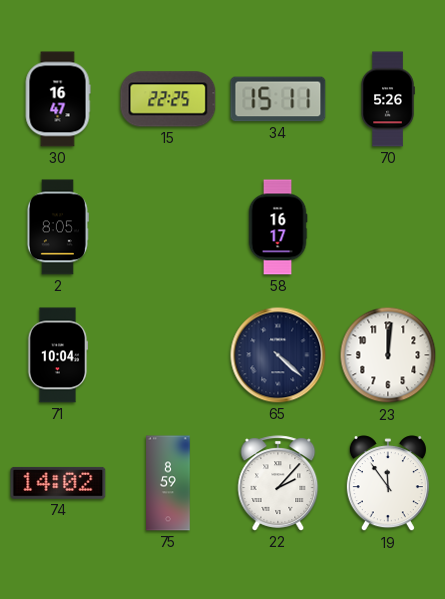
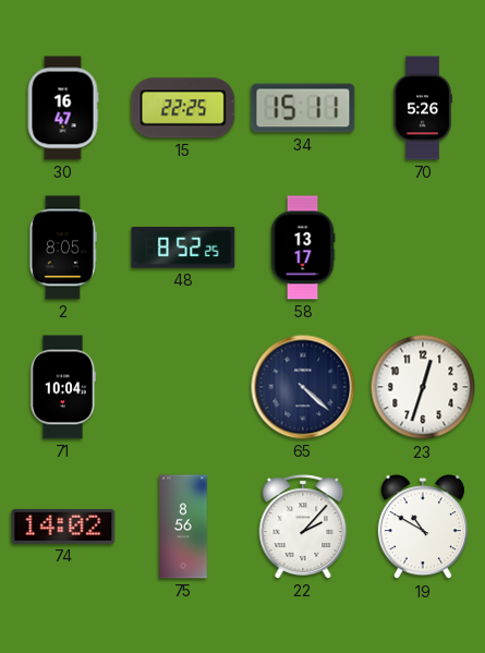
48: none -> 8:52 (183, 247)
58: 16:17 -> 13:17 (303, 247)
23: 12:01 -> 12:33 (423, 387)
75: 8:59 -> 8:56 (183, 527)
19: 11:54 -> 10:50 (423, 528)
